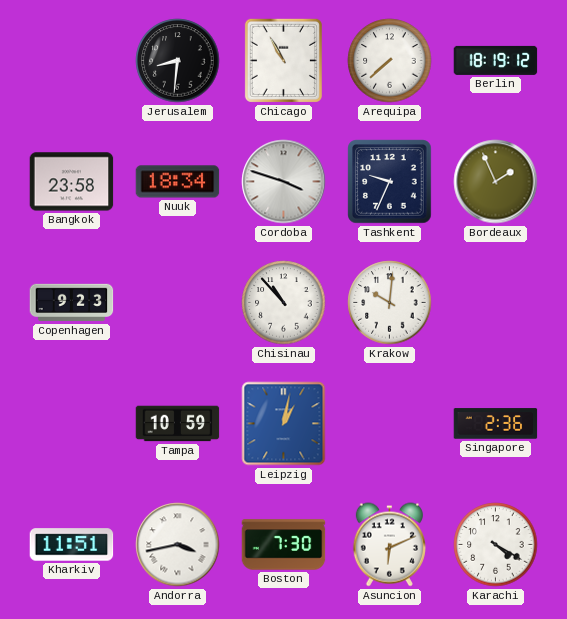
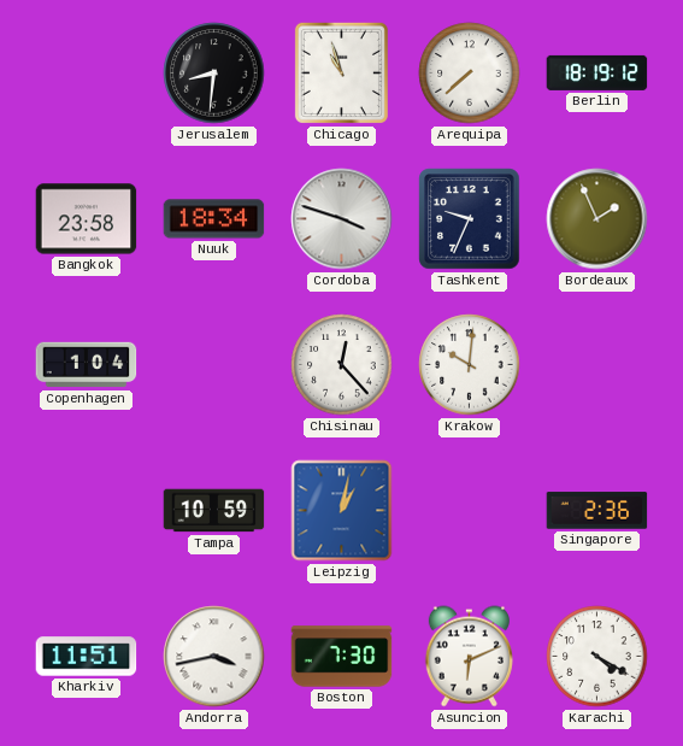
Chicago: 10:55 -> 10:57 (341, 72)
Copenhagen: 9:23 -> 1:04 (87, 365)
Chisinau: 10:53 -> 12:23 (342, 365)
